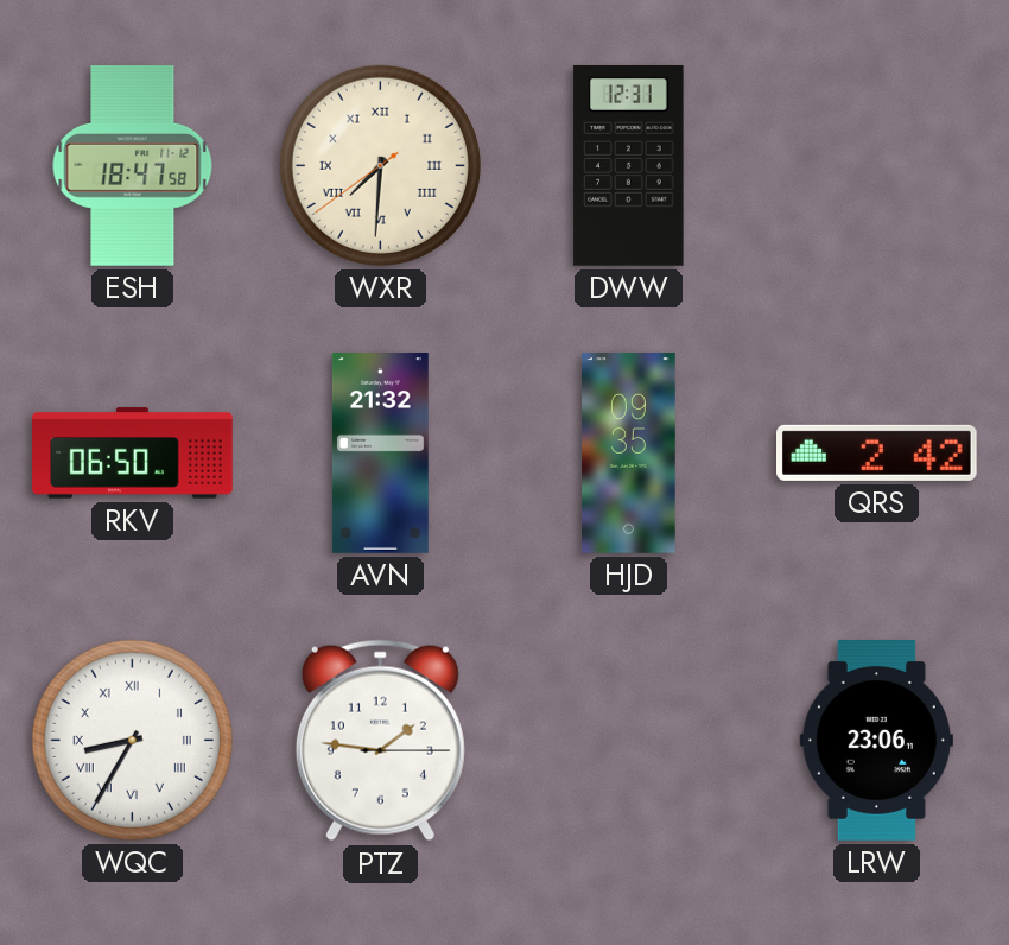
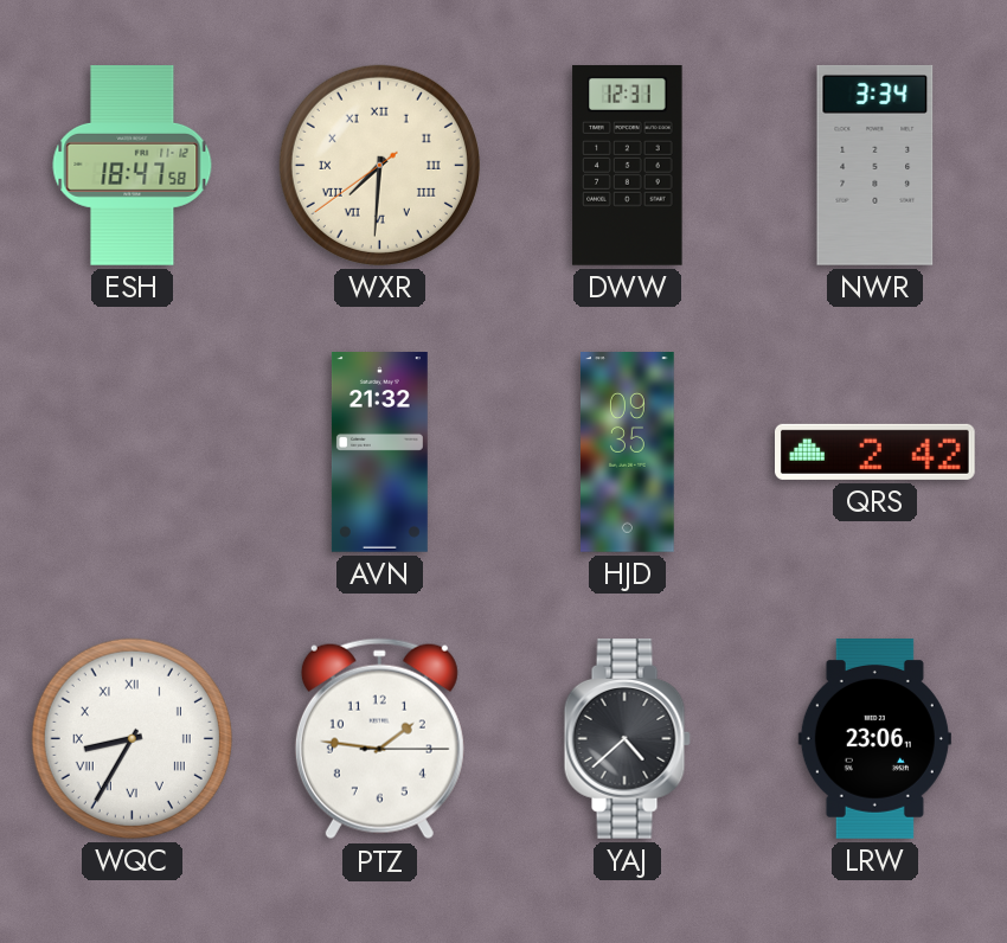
NWR: none -> 3:34 (875, 165)
RKV: 06:50 -> none (133, 454)
YAJ: none -> 4:38 (627, 738)
